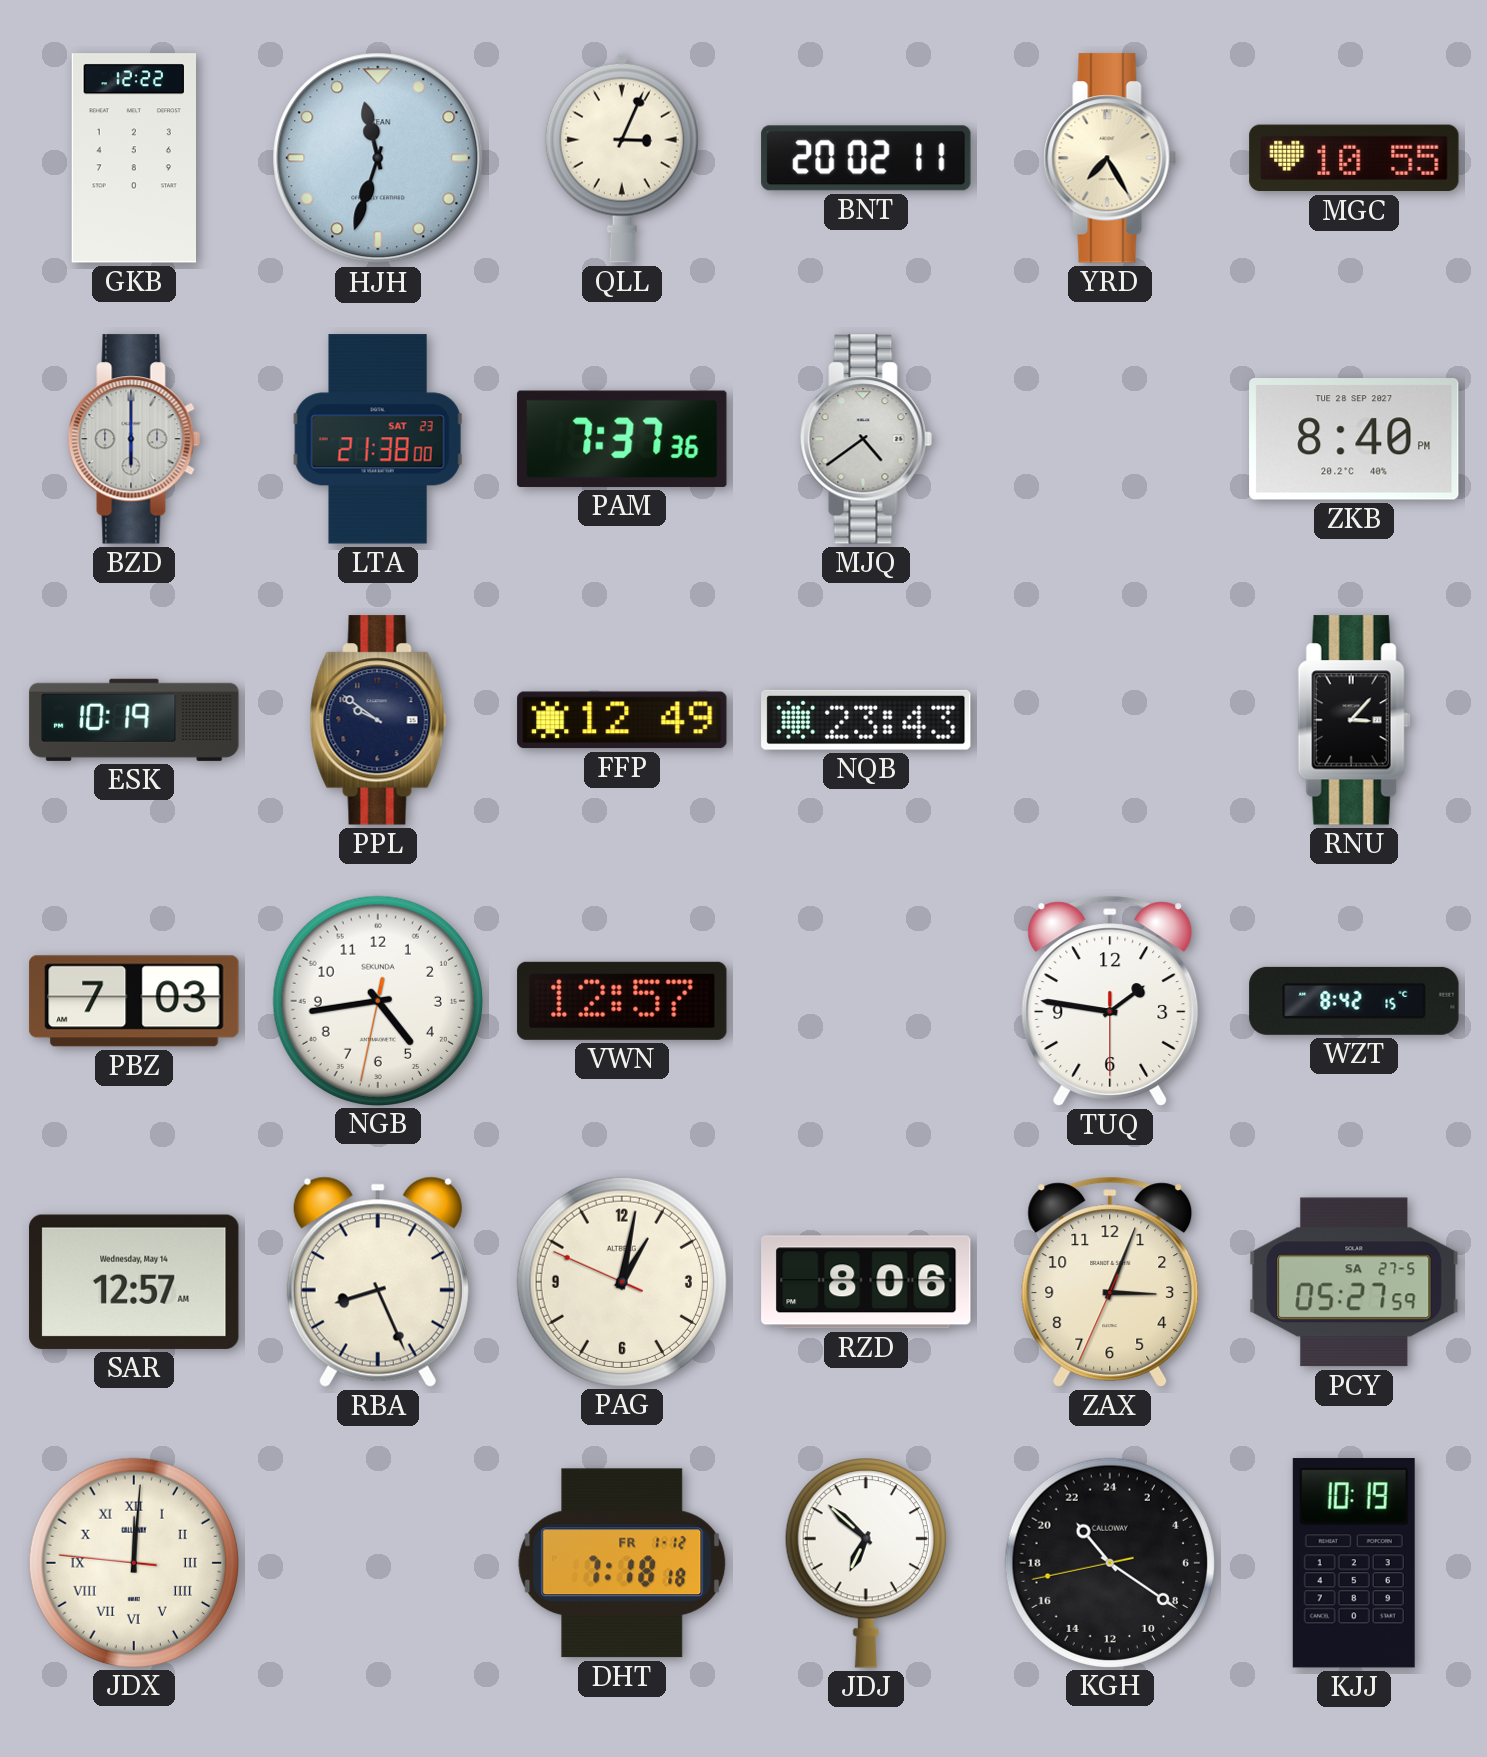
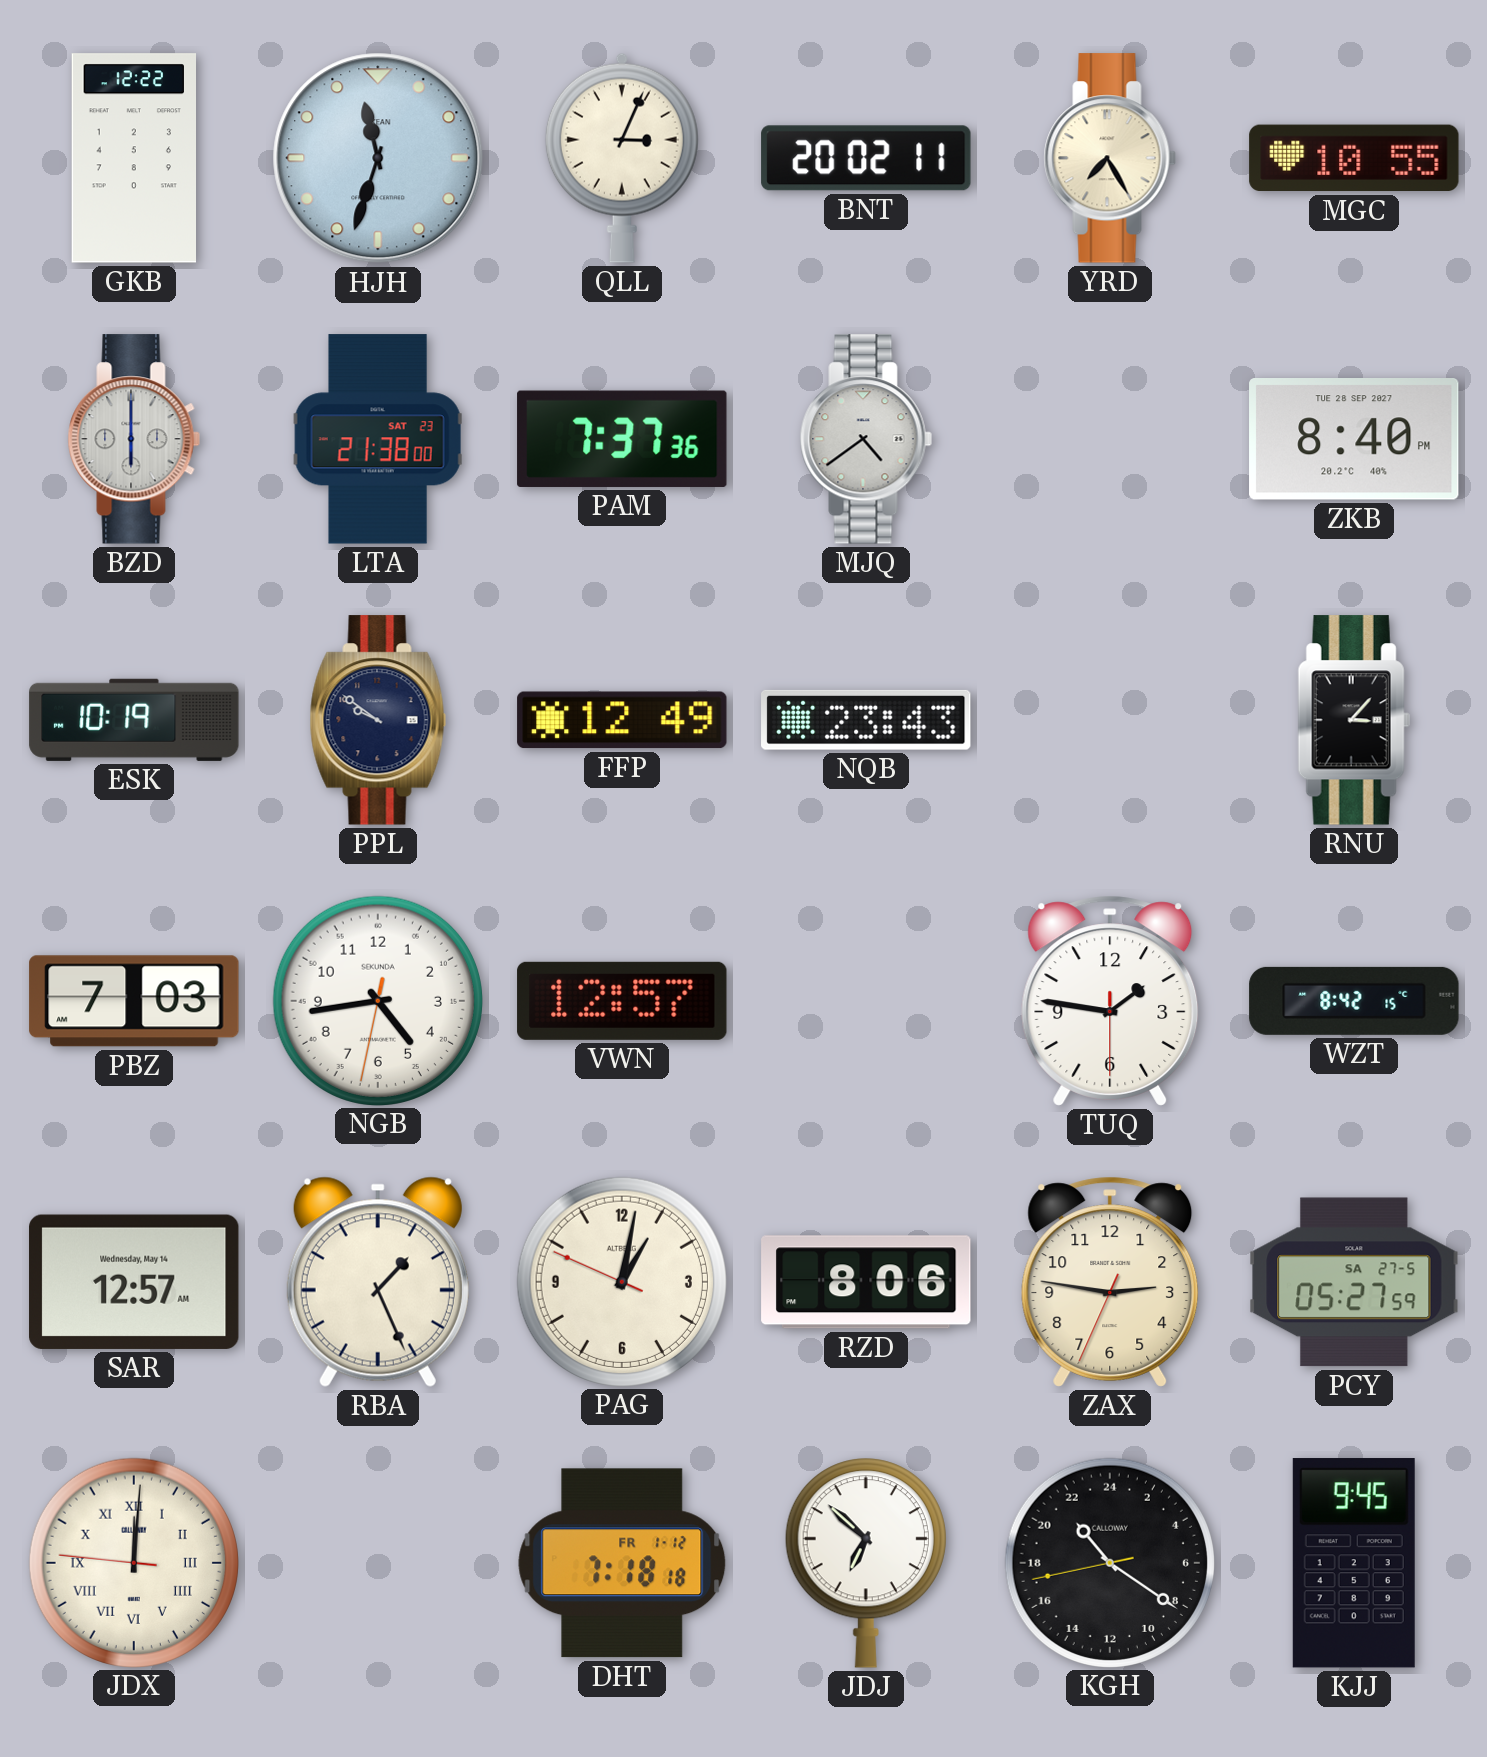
RBA: 8:26 -> 1:26 (378, 1282)
ZAX: 3:03 -> 2:46 (1110, 1282)
KJJ: 10:19 -> 9:45 (1354, 1563)
